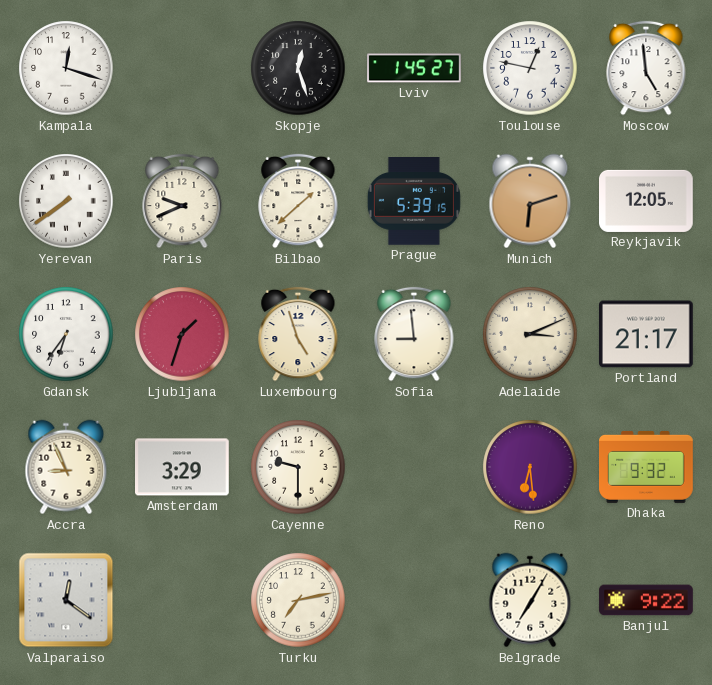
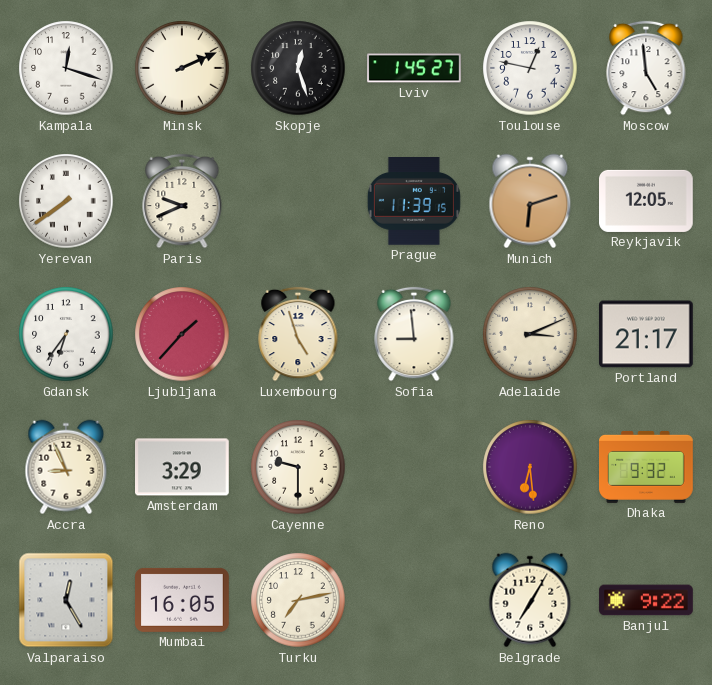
Minsk: none -> 2:11 (182, 68)
Bilbao: 1:38 -> none (298, 201)
Prague: 5:39 -> 11:39 (414, 201)
Ljubljana: 1:33 -> 1:37 (182, 334)
Valparaiso: 12:21 -> 12:25 (66, 600)
Mumbai: none -> 16:05 (183, 600)
